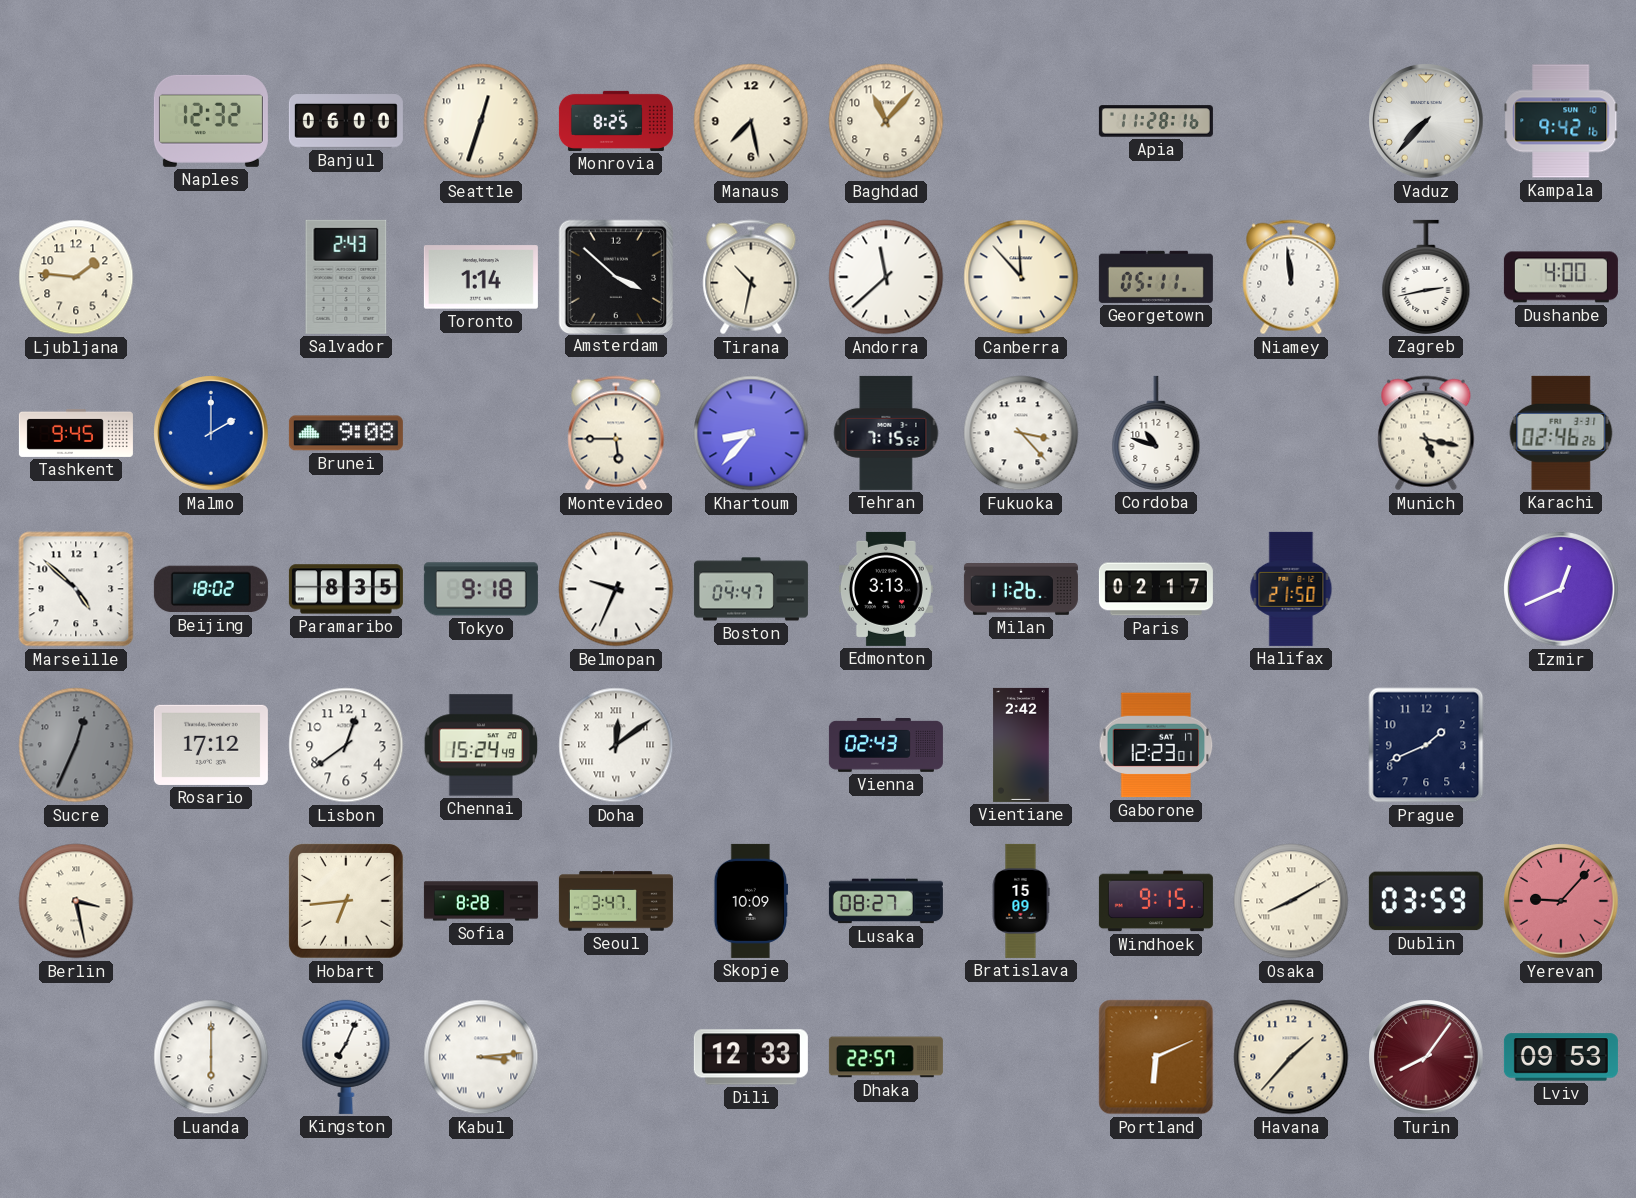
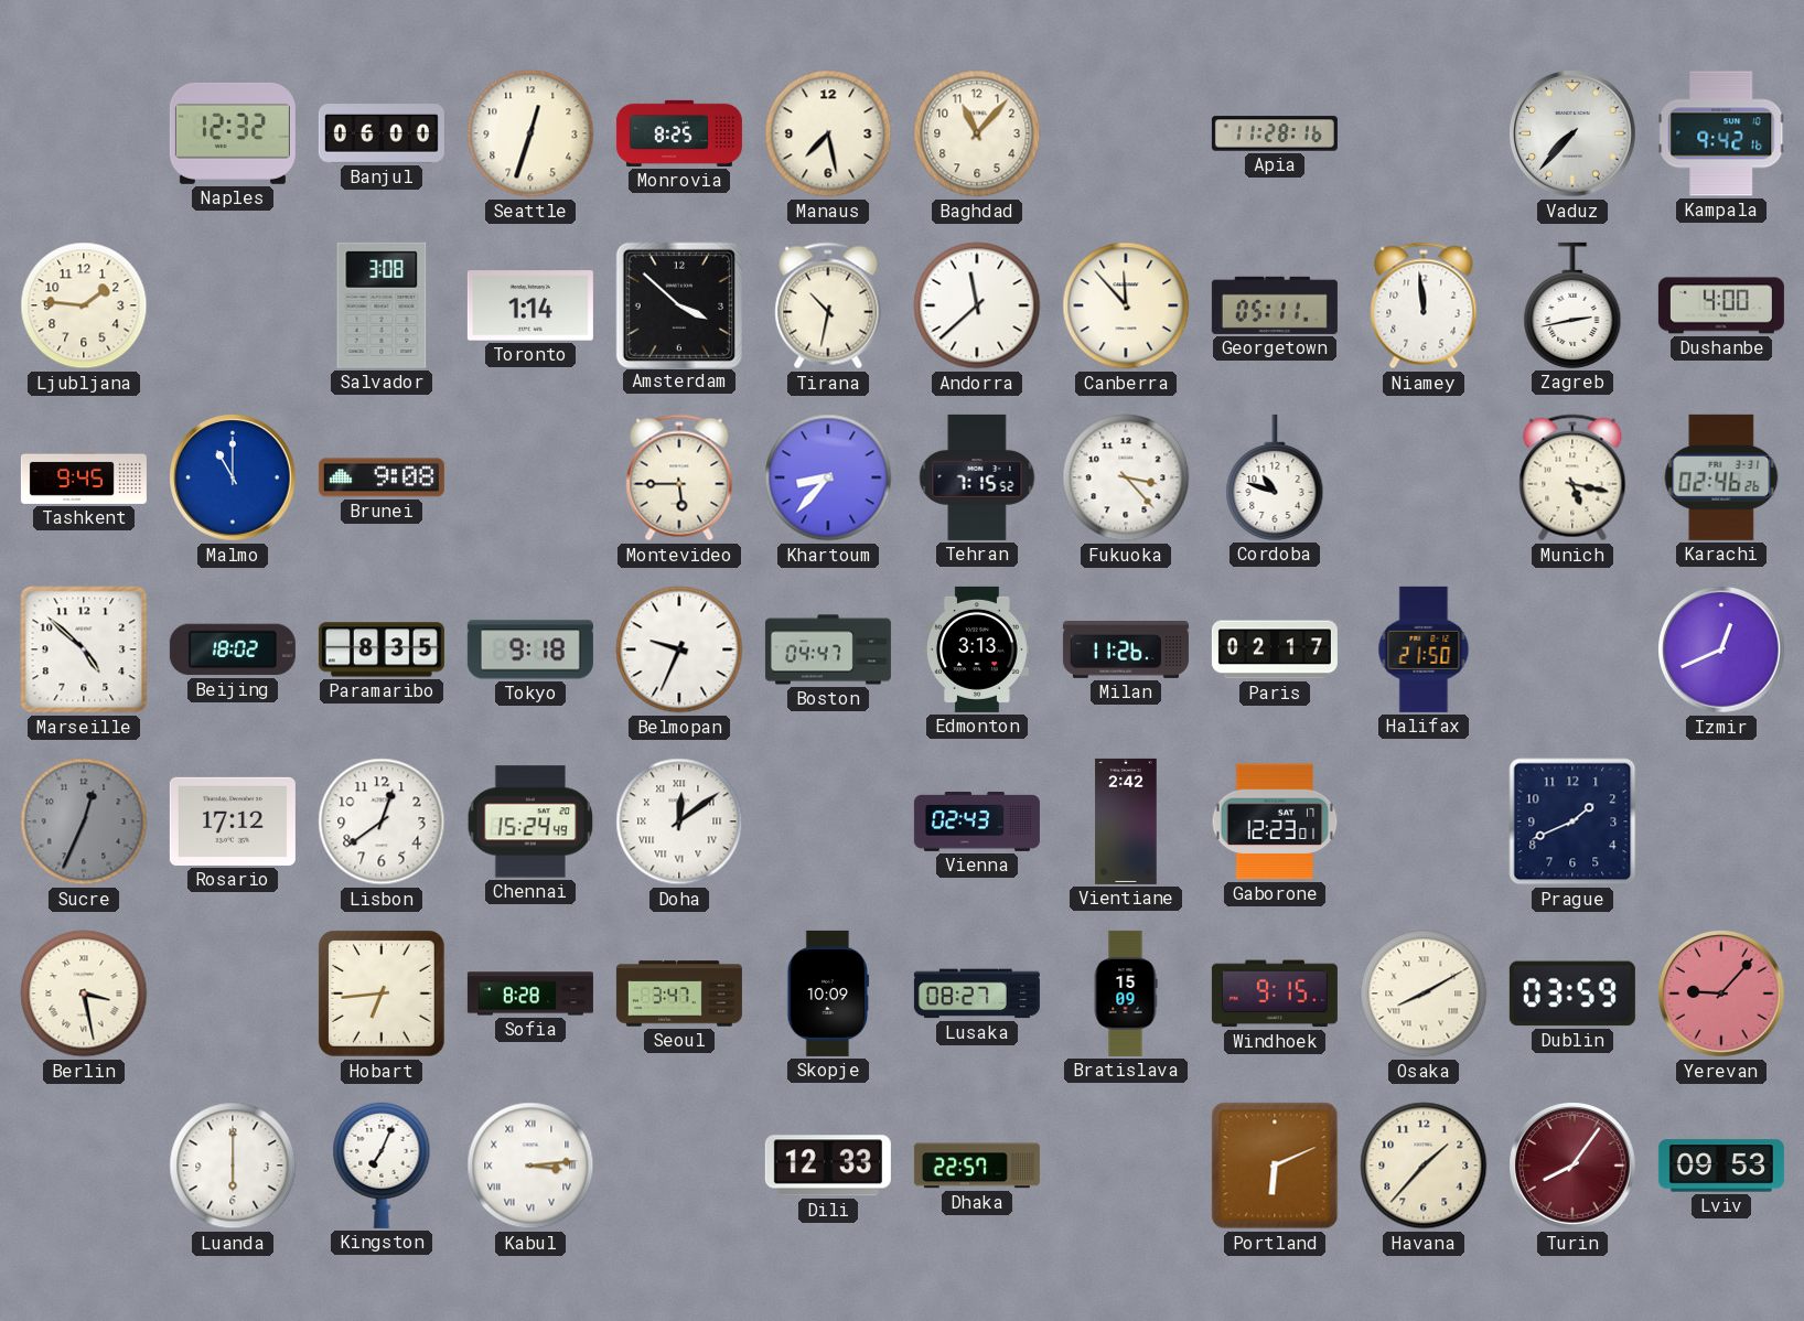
Salvador: 2:43 -> 3:08 (382, 305)
Malmo: 2:00 -> 11:00 (233, 477)
